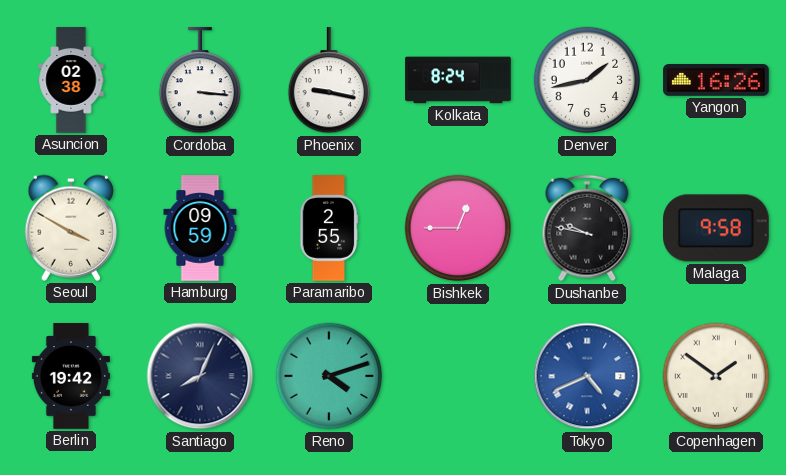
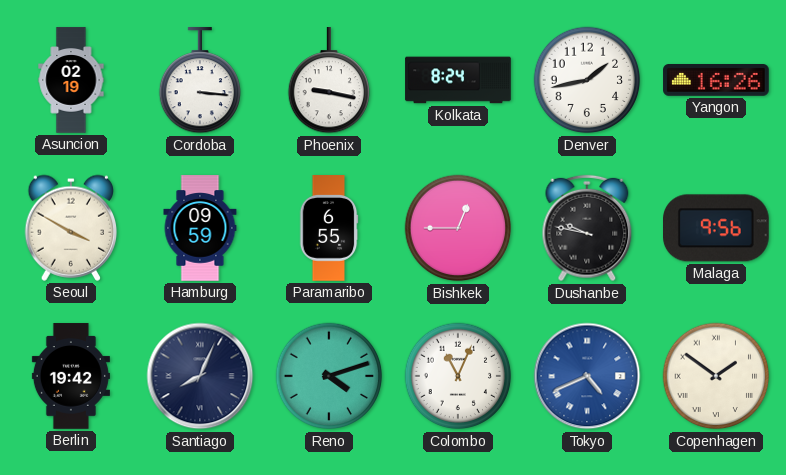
Asuncion: 02:38 -> 02:19 (71, 80)
Paramaribo: 2:55 -> 6:55 (329, 228)
Malaga: 9:58 -> 9:56 (717, 228)
Colombo: none -> 11:04 (458, 376)
